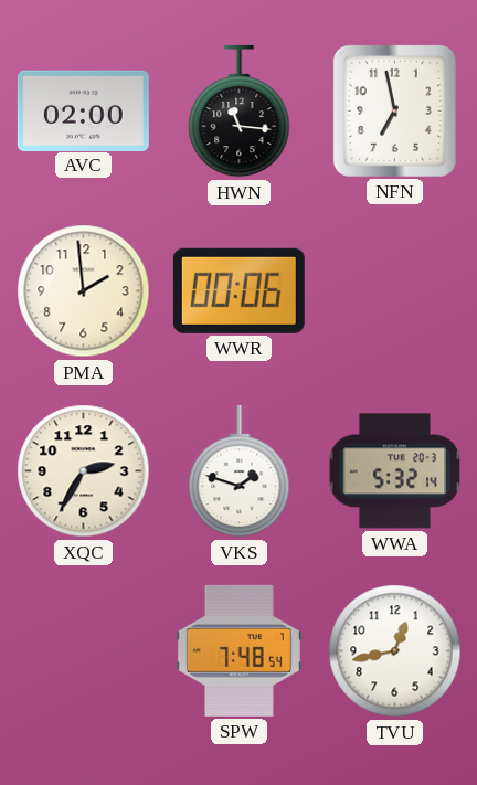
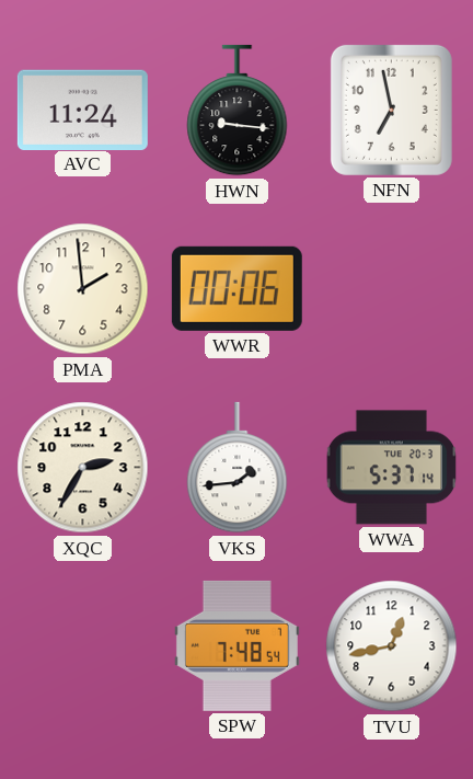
AVC: 02:00 -> 11:24 (82, 110)
HWN: 11:16 -> 9:16 (238, 111)
VKS: 1:48 -> 1:44 (238, 468)
WWA: 5:32 -> 5:37 (392, 468)
